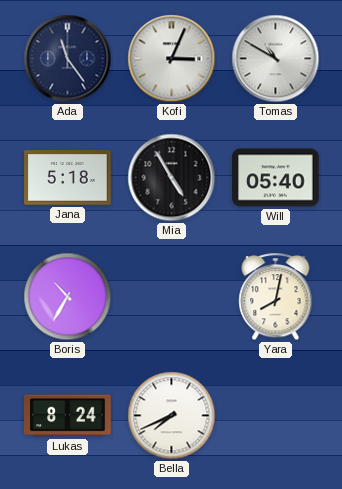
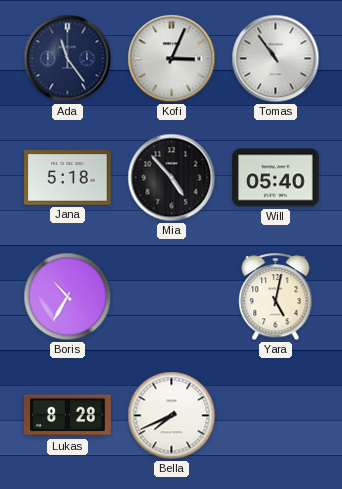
Tomas: 10:50 -> 10:54 (276, 59)
Mia: 4:55 -> 4:53 (172, 178)
Yara: 8:02 -> 5:02 (276, 297)
Lukas: 8:24 -> 8:28 (68, 416)
